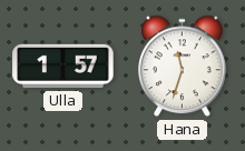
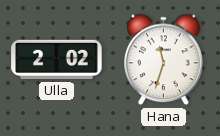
Ulla: 1:57 -> 2:02 (57, 60)
